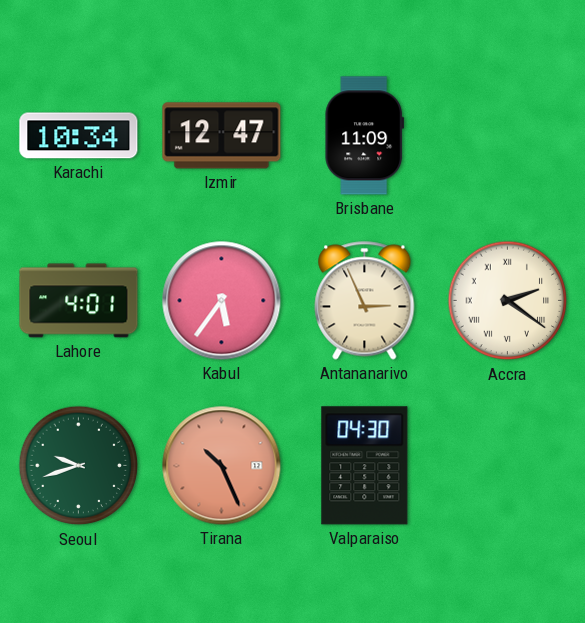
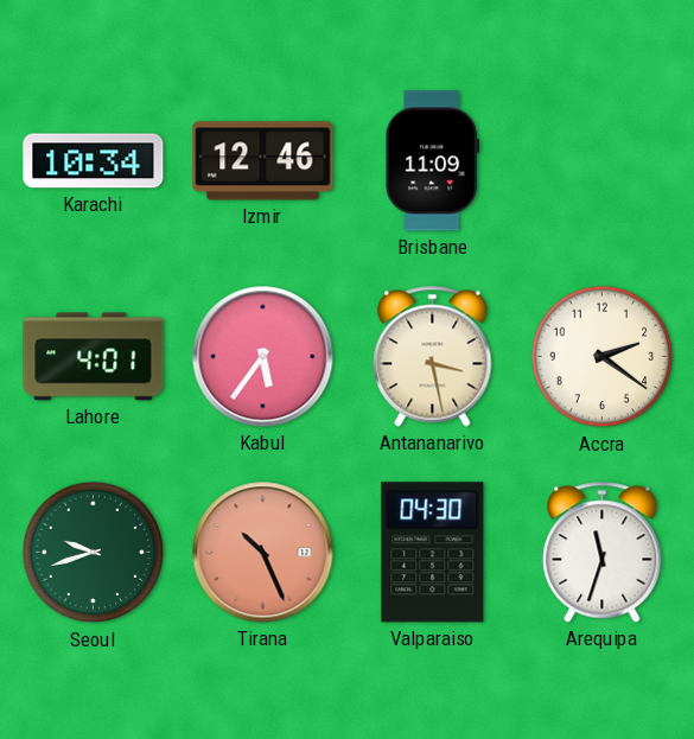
Izmir: 12:47 -> 12:46 (263, 161)
Antananarivo: 2:56 -> 3:28 (433, 357)
Accra numerals: Roman -> Arabic (603, 357)
Arequipa: none -> 11:33 (603, 553)
